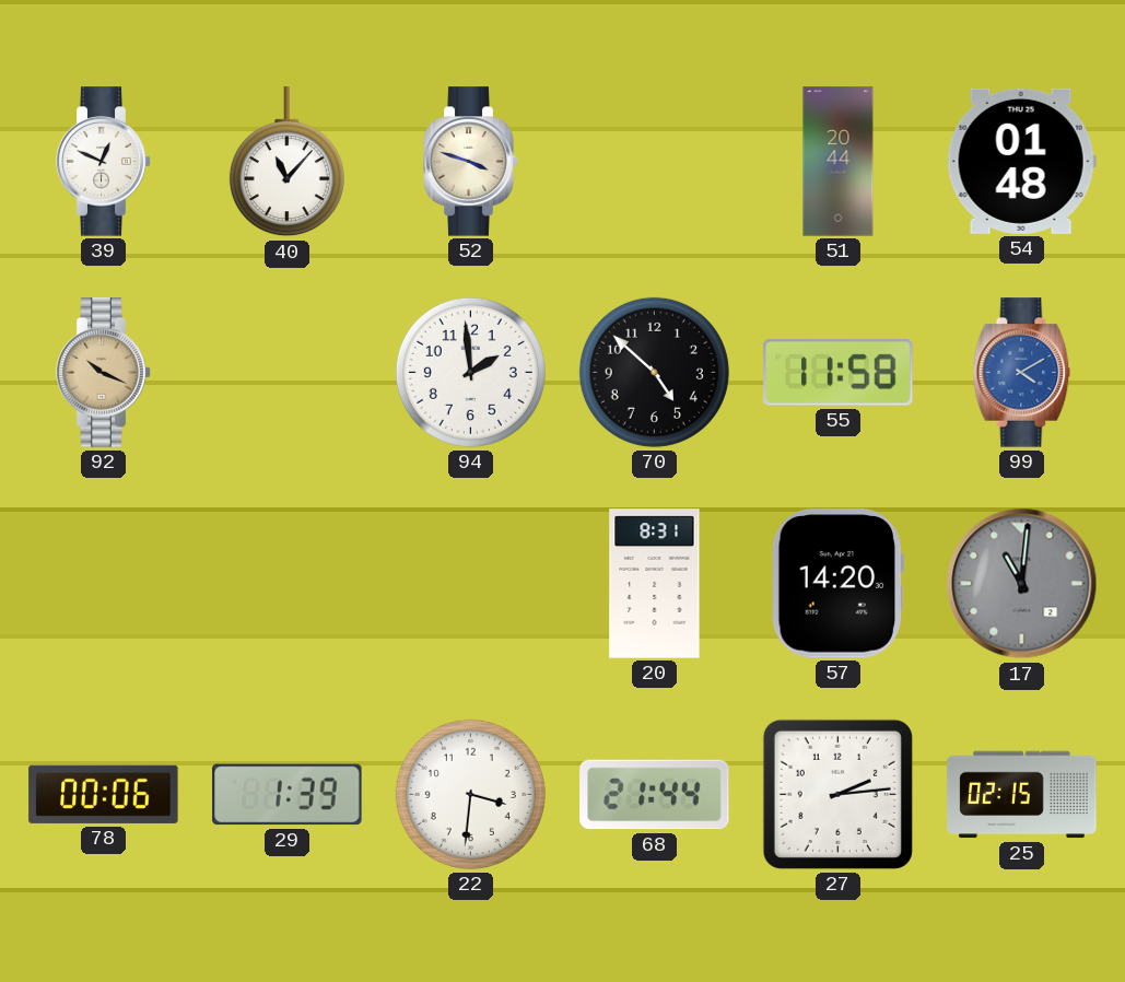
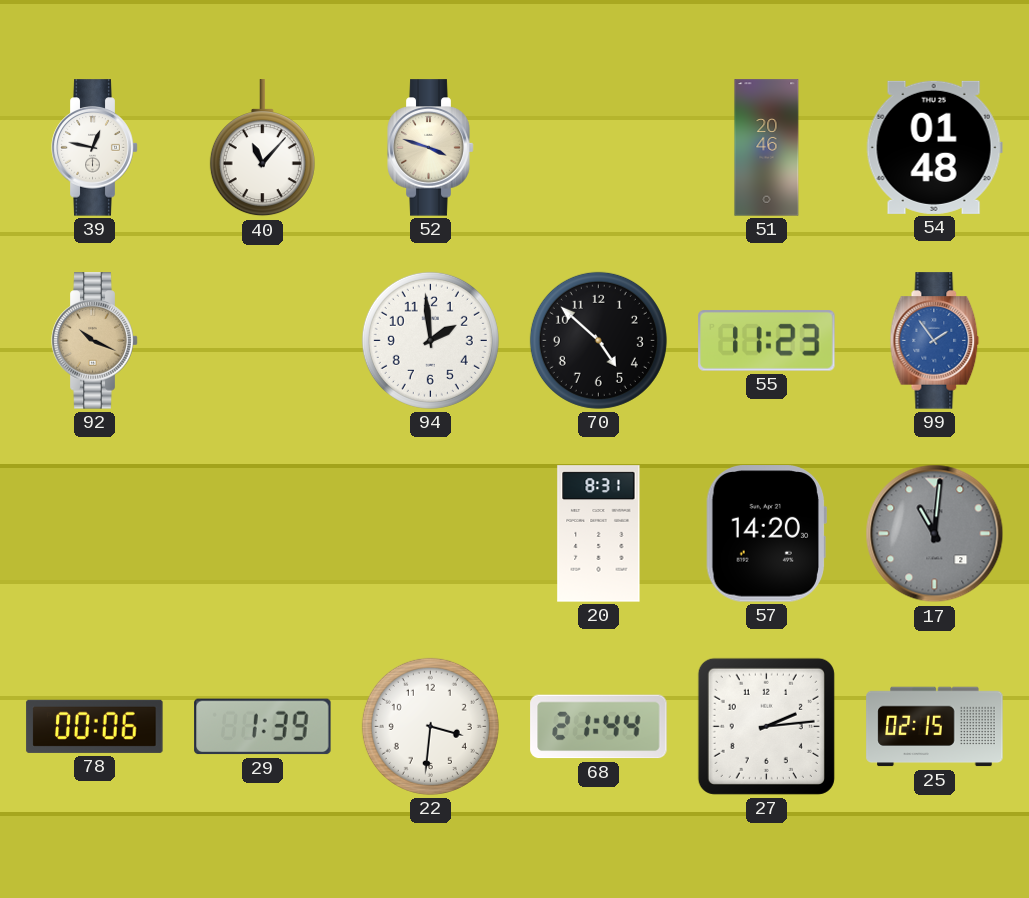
39: 12:49 -> 12:47 (95, 148)
51: 20:44 -> 20:46 (767, 148)
55: 11:58 -> 11:23 (767, 341)
99: 4:10 -> 1:54 (935, 341)
